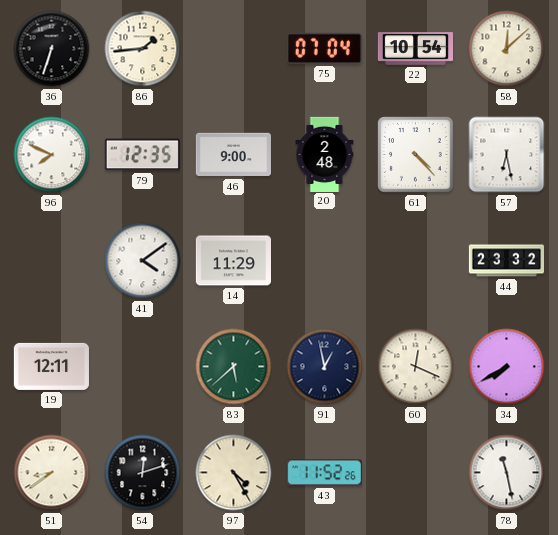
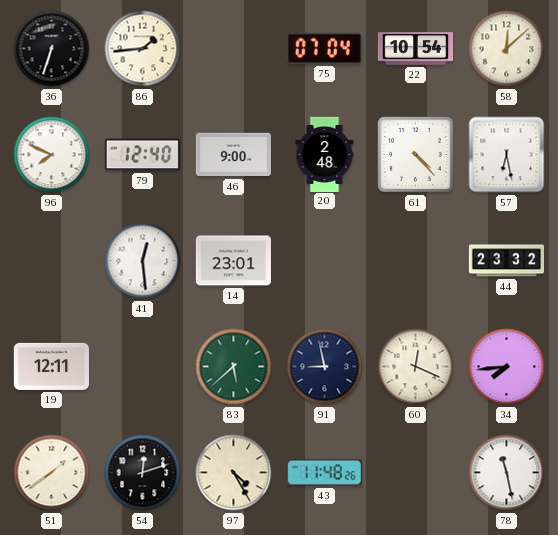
79: 12:35 -> 12:40 (142, 155)
41: 4:09 -> 12:29 (143, 261)
14: 11:29 -> 23:01 (233, 261)
91: 12:58 -> 8:58 (325, 367)
34: 7:40 -> 7:44 (507, 367)
51: 8:39 -> 1:39 (52, 473)
43: 11:52 -> 11:48 (324, 473)
